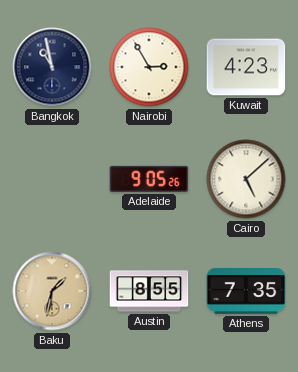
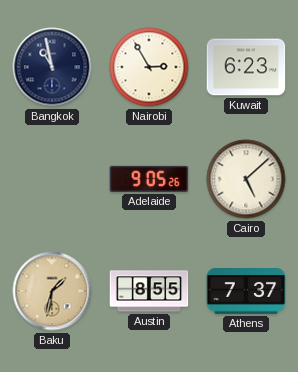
Kuwait: 4:23 -> 6:23 (246, 67)
Athens: 7:35 -> 7:37 (246, 292)
